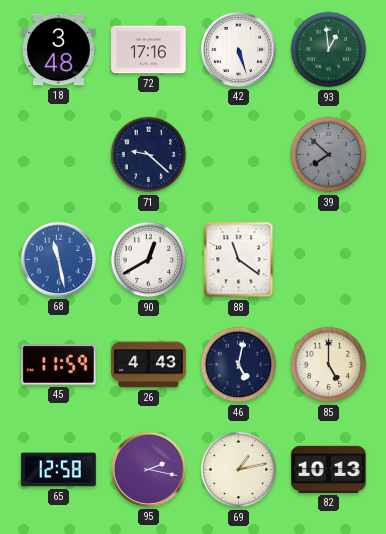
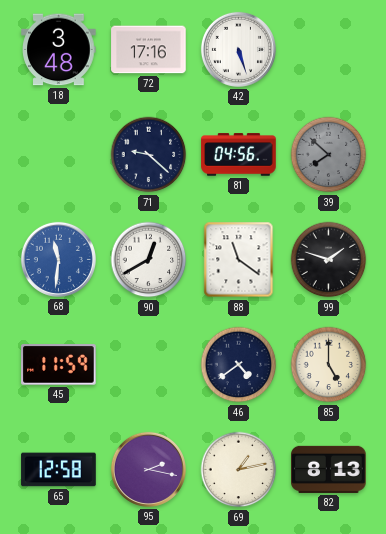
93: 12:59 -> none (329, 50)
81: none -> 04:56 (239, 155)
68: 11:28 -> 11:31 (58, 259)
99: none -> 1:48 (329, 260)
26: 4:43 -> none (149, 365)
46: 5:02 -> 4:39 (239, 365)
82: 10:13 -> 8:13 (329, 469)
